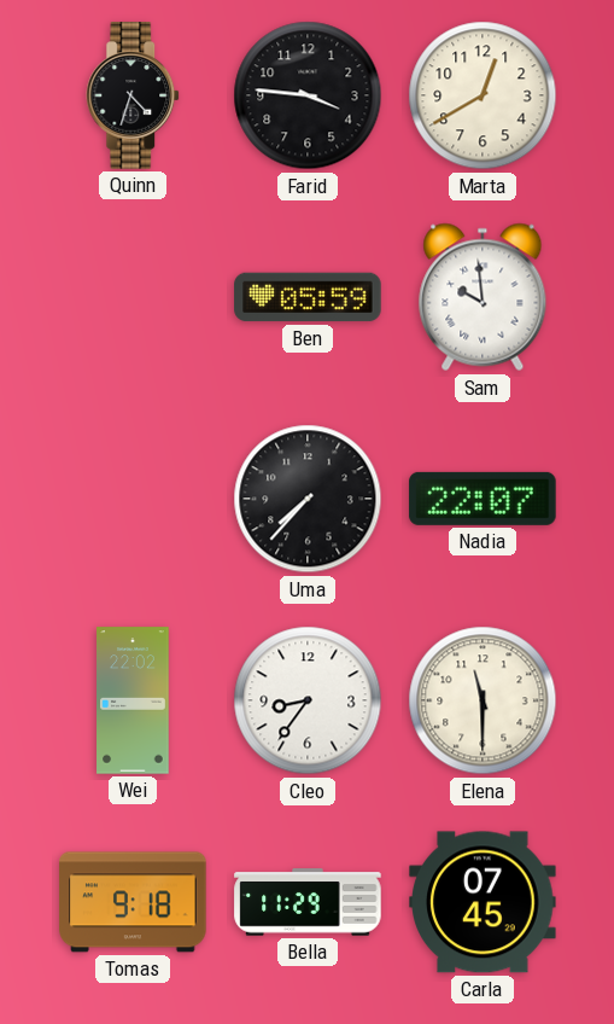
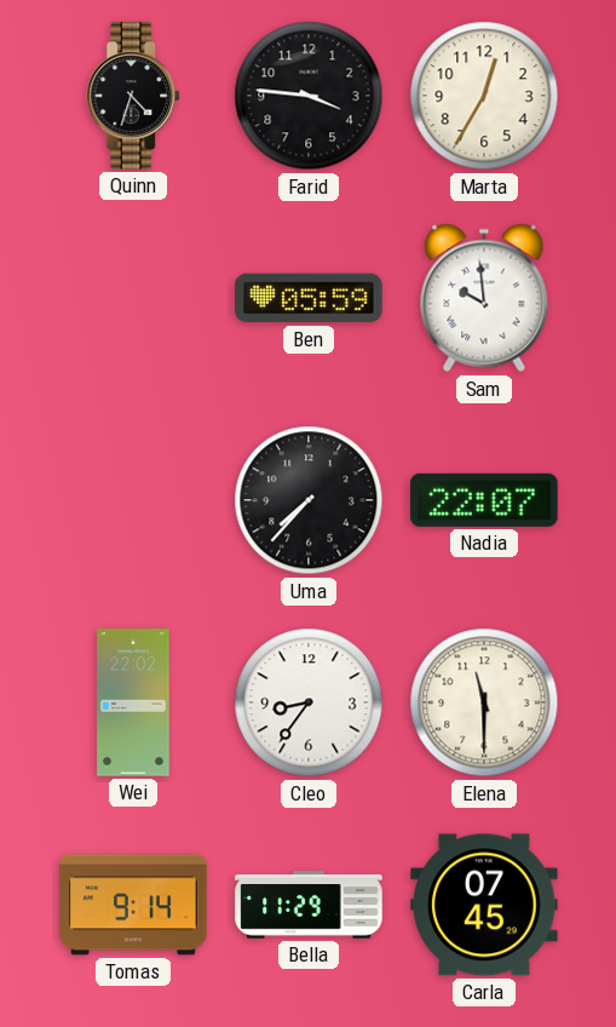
Marta: 12:40 -> 12:35 (484, 96)
Tomas: 9:18 -> 9:14 (133, 905)
